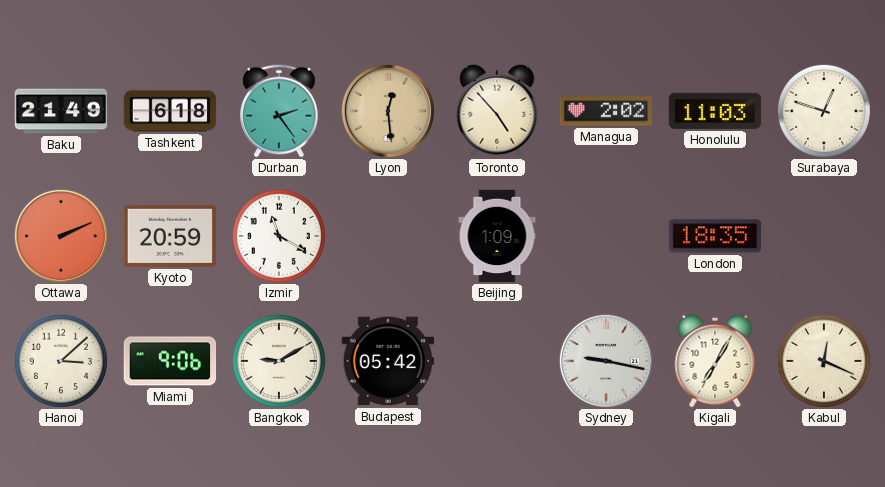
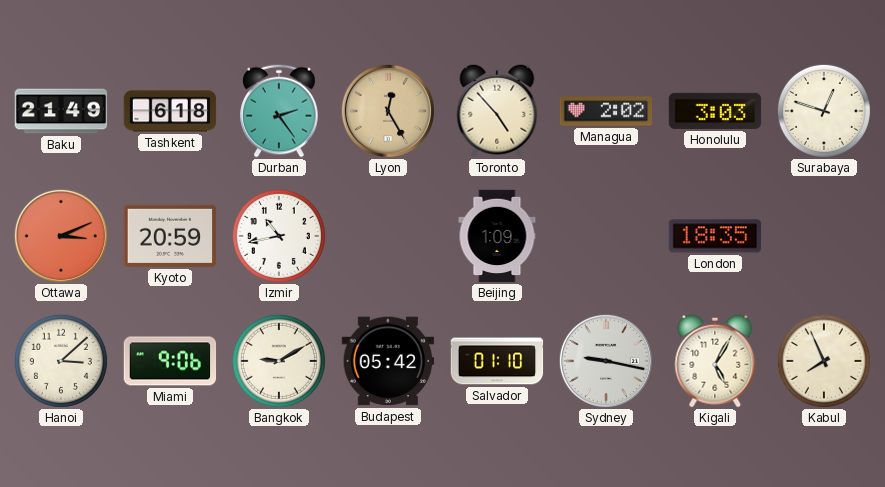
Lyon: 12:29 -> 12:25 (388, 111)
Honolulu: 11:03 -> 3:03 (715, 111)
Ottawa: 2:11 -> 3:11 (61, 236)
Izmir: 11:20 -> 10:43 (279, 236)
Salvador: none -> 01:10 (497, 361)
Kigali: 7:05 -> 5:05 (715, 361)
Kabul: 12:19 -> 7:56 (824, 361)
